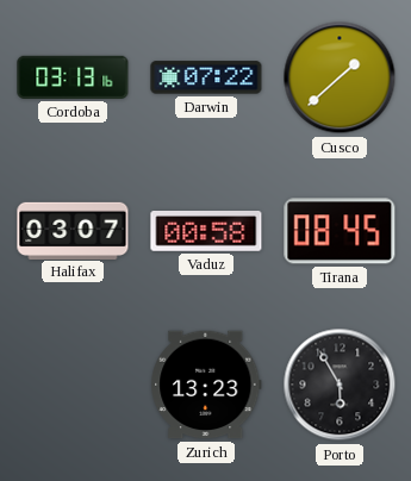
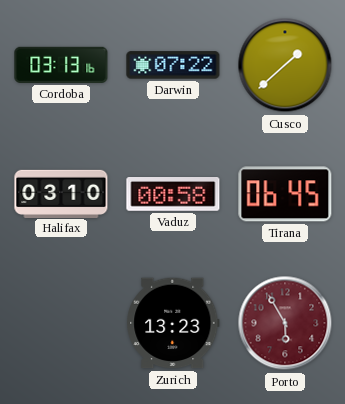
Halifax: 03:07 -> 03:10 (61, 193)
Tirana: 08:45 -> 06:45 (285, 194)
Porto dial: black -> burgundy (285, 323)
